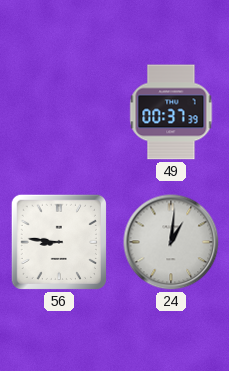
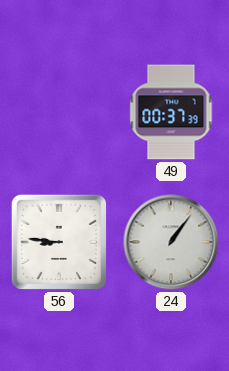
24: 1:01 -> 1:06 (171, 242)
